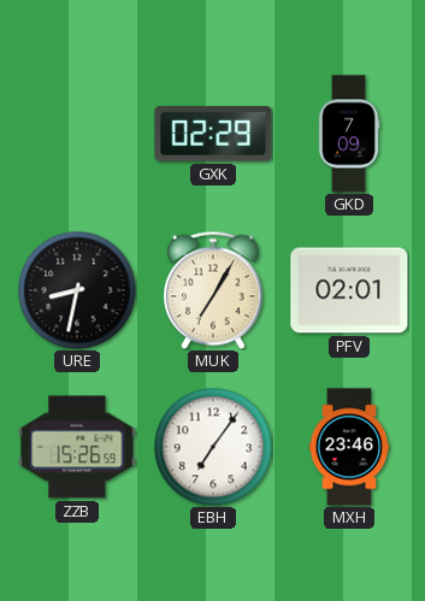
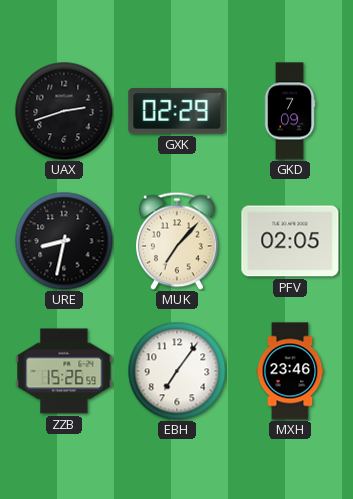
UAX: none -> 2:42 (64, 111)
MUK: 7:05 -> 7:07 (178, 241)
PFV: 02:01 -> 02:05 (290, 241)
